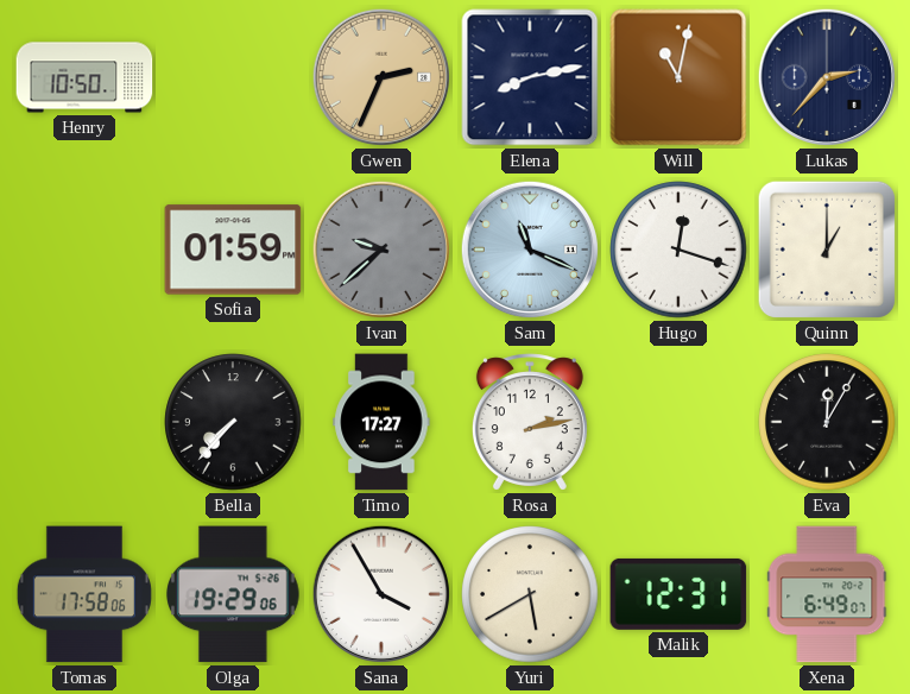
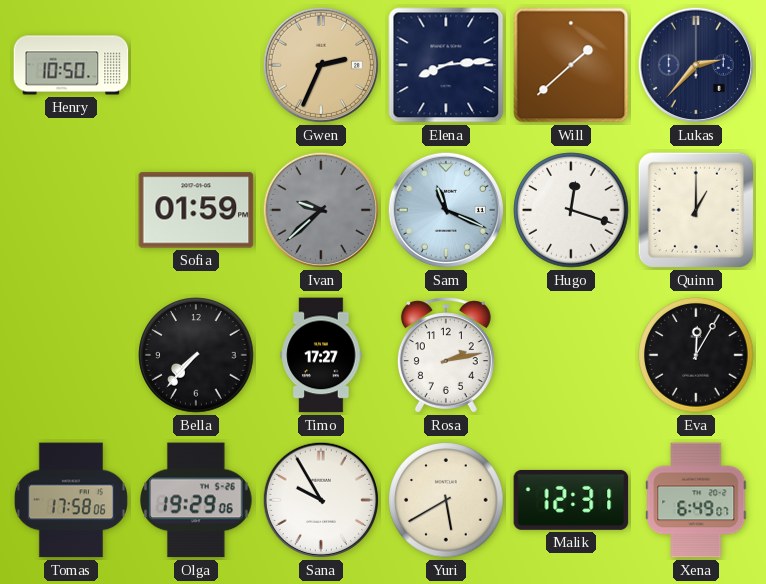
Elena: 8:13 -> 8:14 (446, 65)
Will: 11:02 -> 1:38 (571, 65)
Sana: 3:55 -> 9:55 (321, 500)
